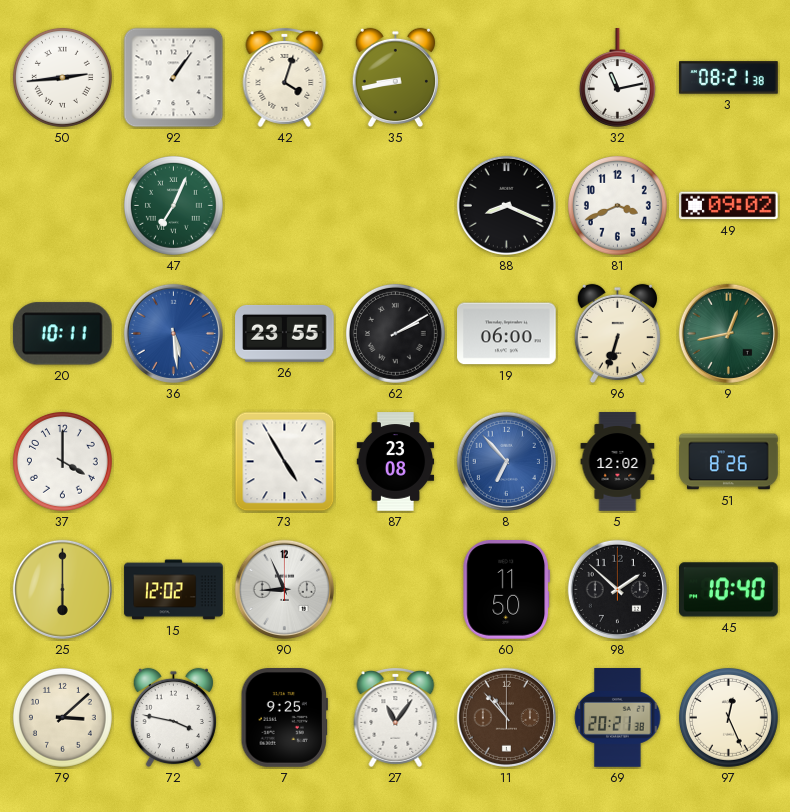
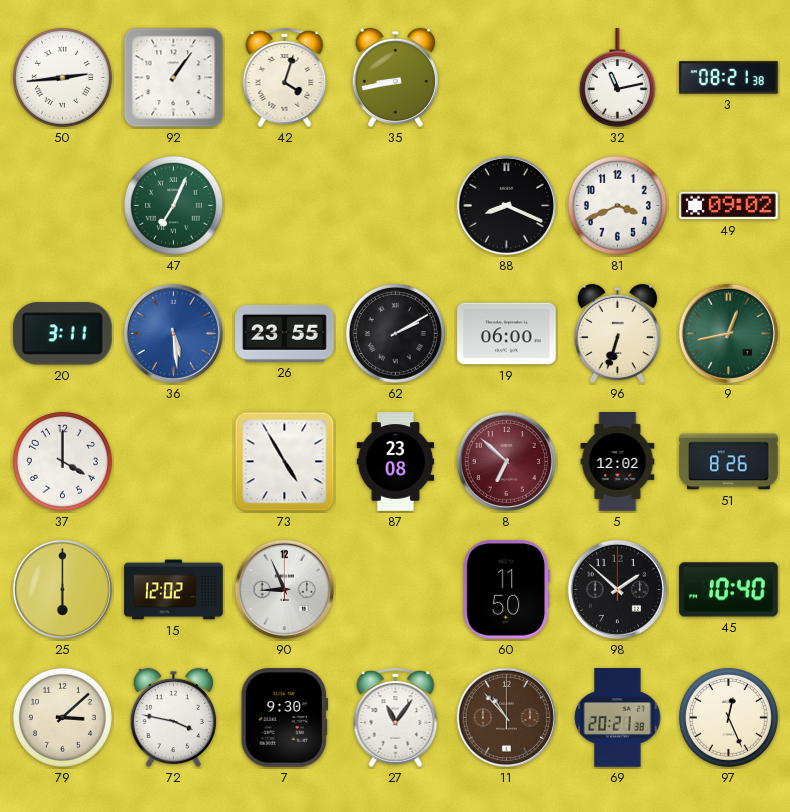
20: 10:11 -> 3:11 (62, 334)
8: 6:53 -> 6:52 (506, 461)
8 dial: blue -> burgundy (506, 461)
7: 9:25 -> 9:30 (284, 718)
